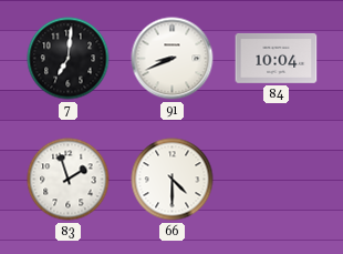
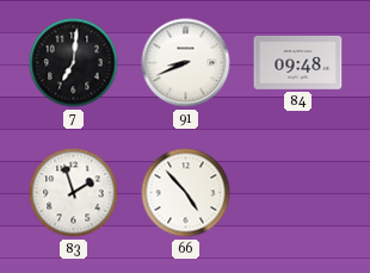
84: 10:04 -> 09:48 (298, 62)
66: 4:30 -> 4:53 (186, 193)
